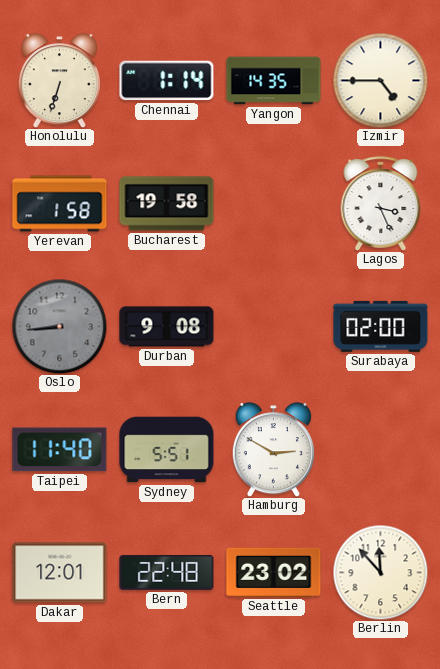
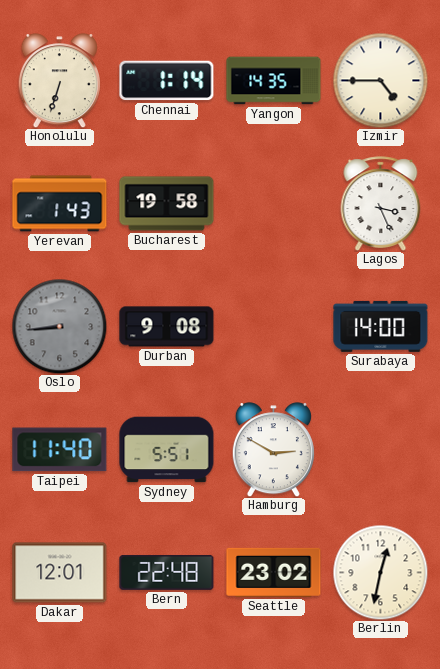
Yerevan: 1:58 -> 1:43 (60, 204)
Surabaya: 02:00 -> 14:00 (381, 326)
Berlin: 11:53 -> 12:32 (380, 572)
